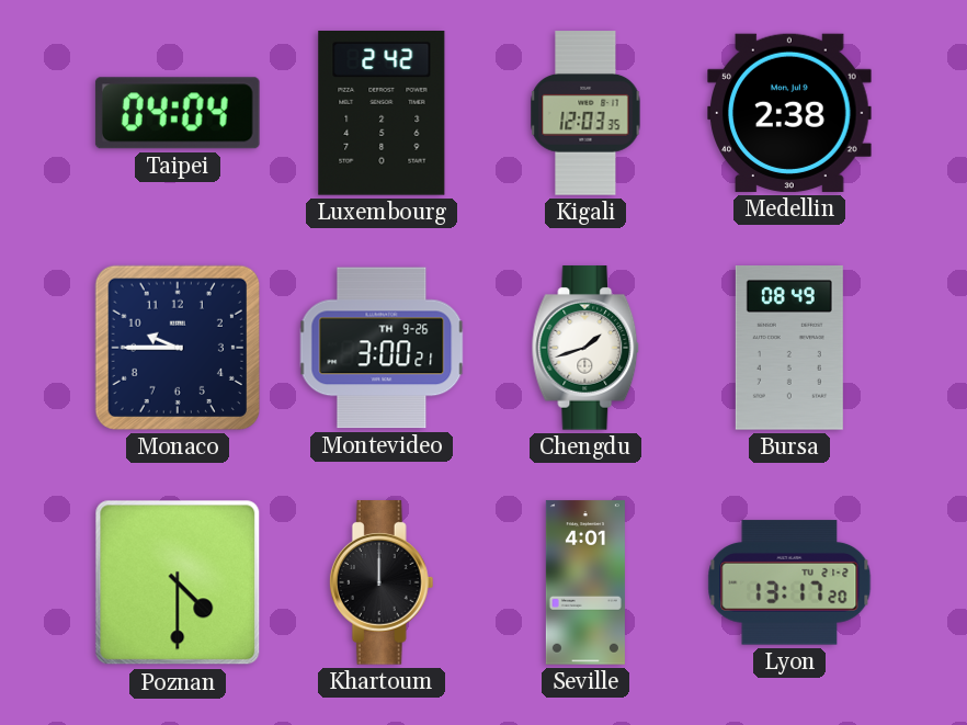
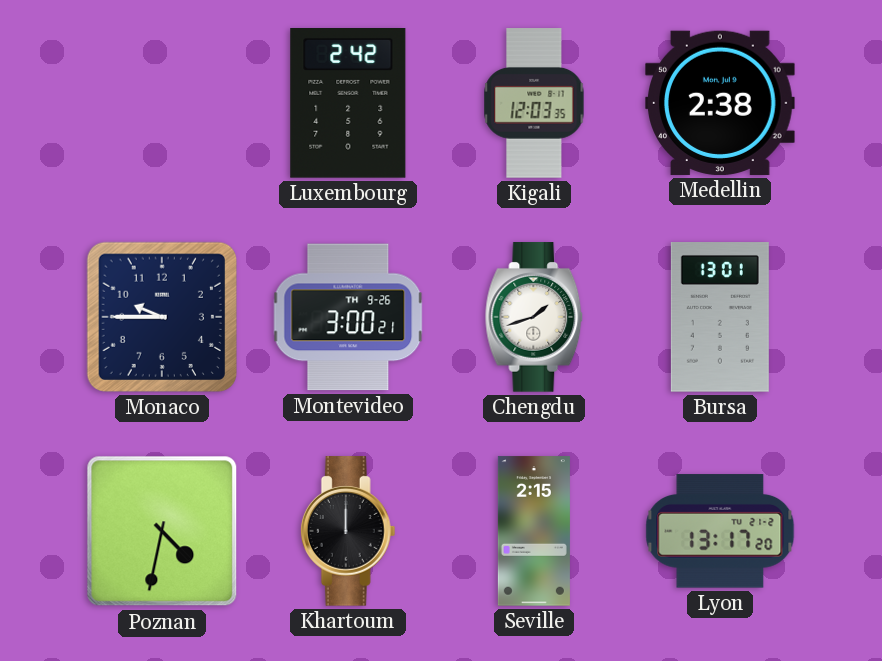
Taipei: 04:04 -> none (178, 113)
Bursa: 08:49 -> 13:01 (720, 317)
Poznan: 4:30 -> 4:32 (162, 531)
Seville: 4:01 -> 2:15 (534, 531)
